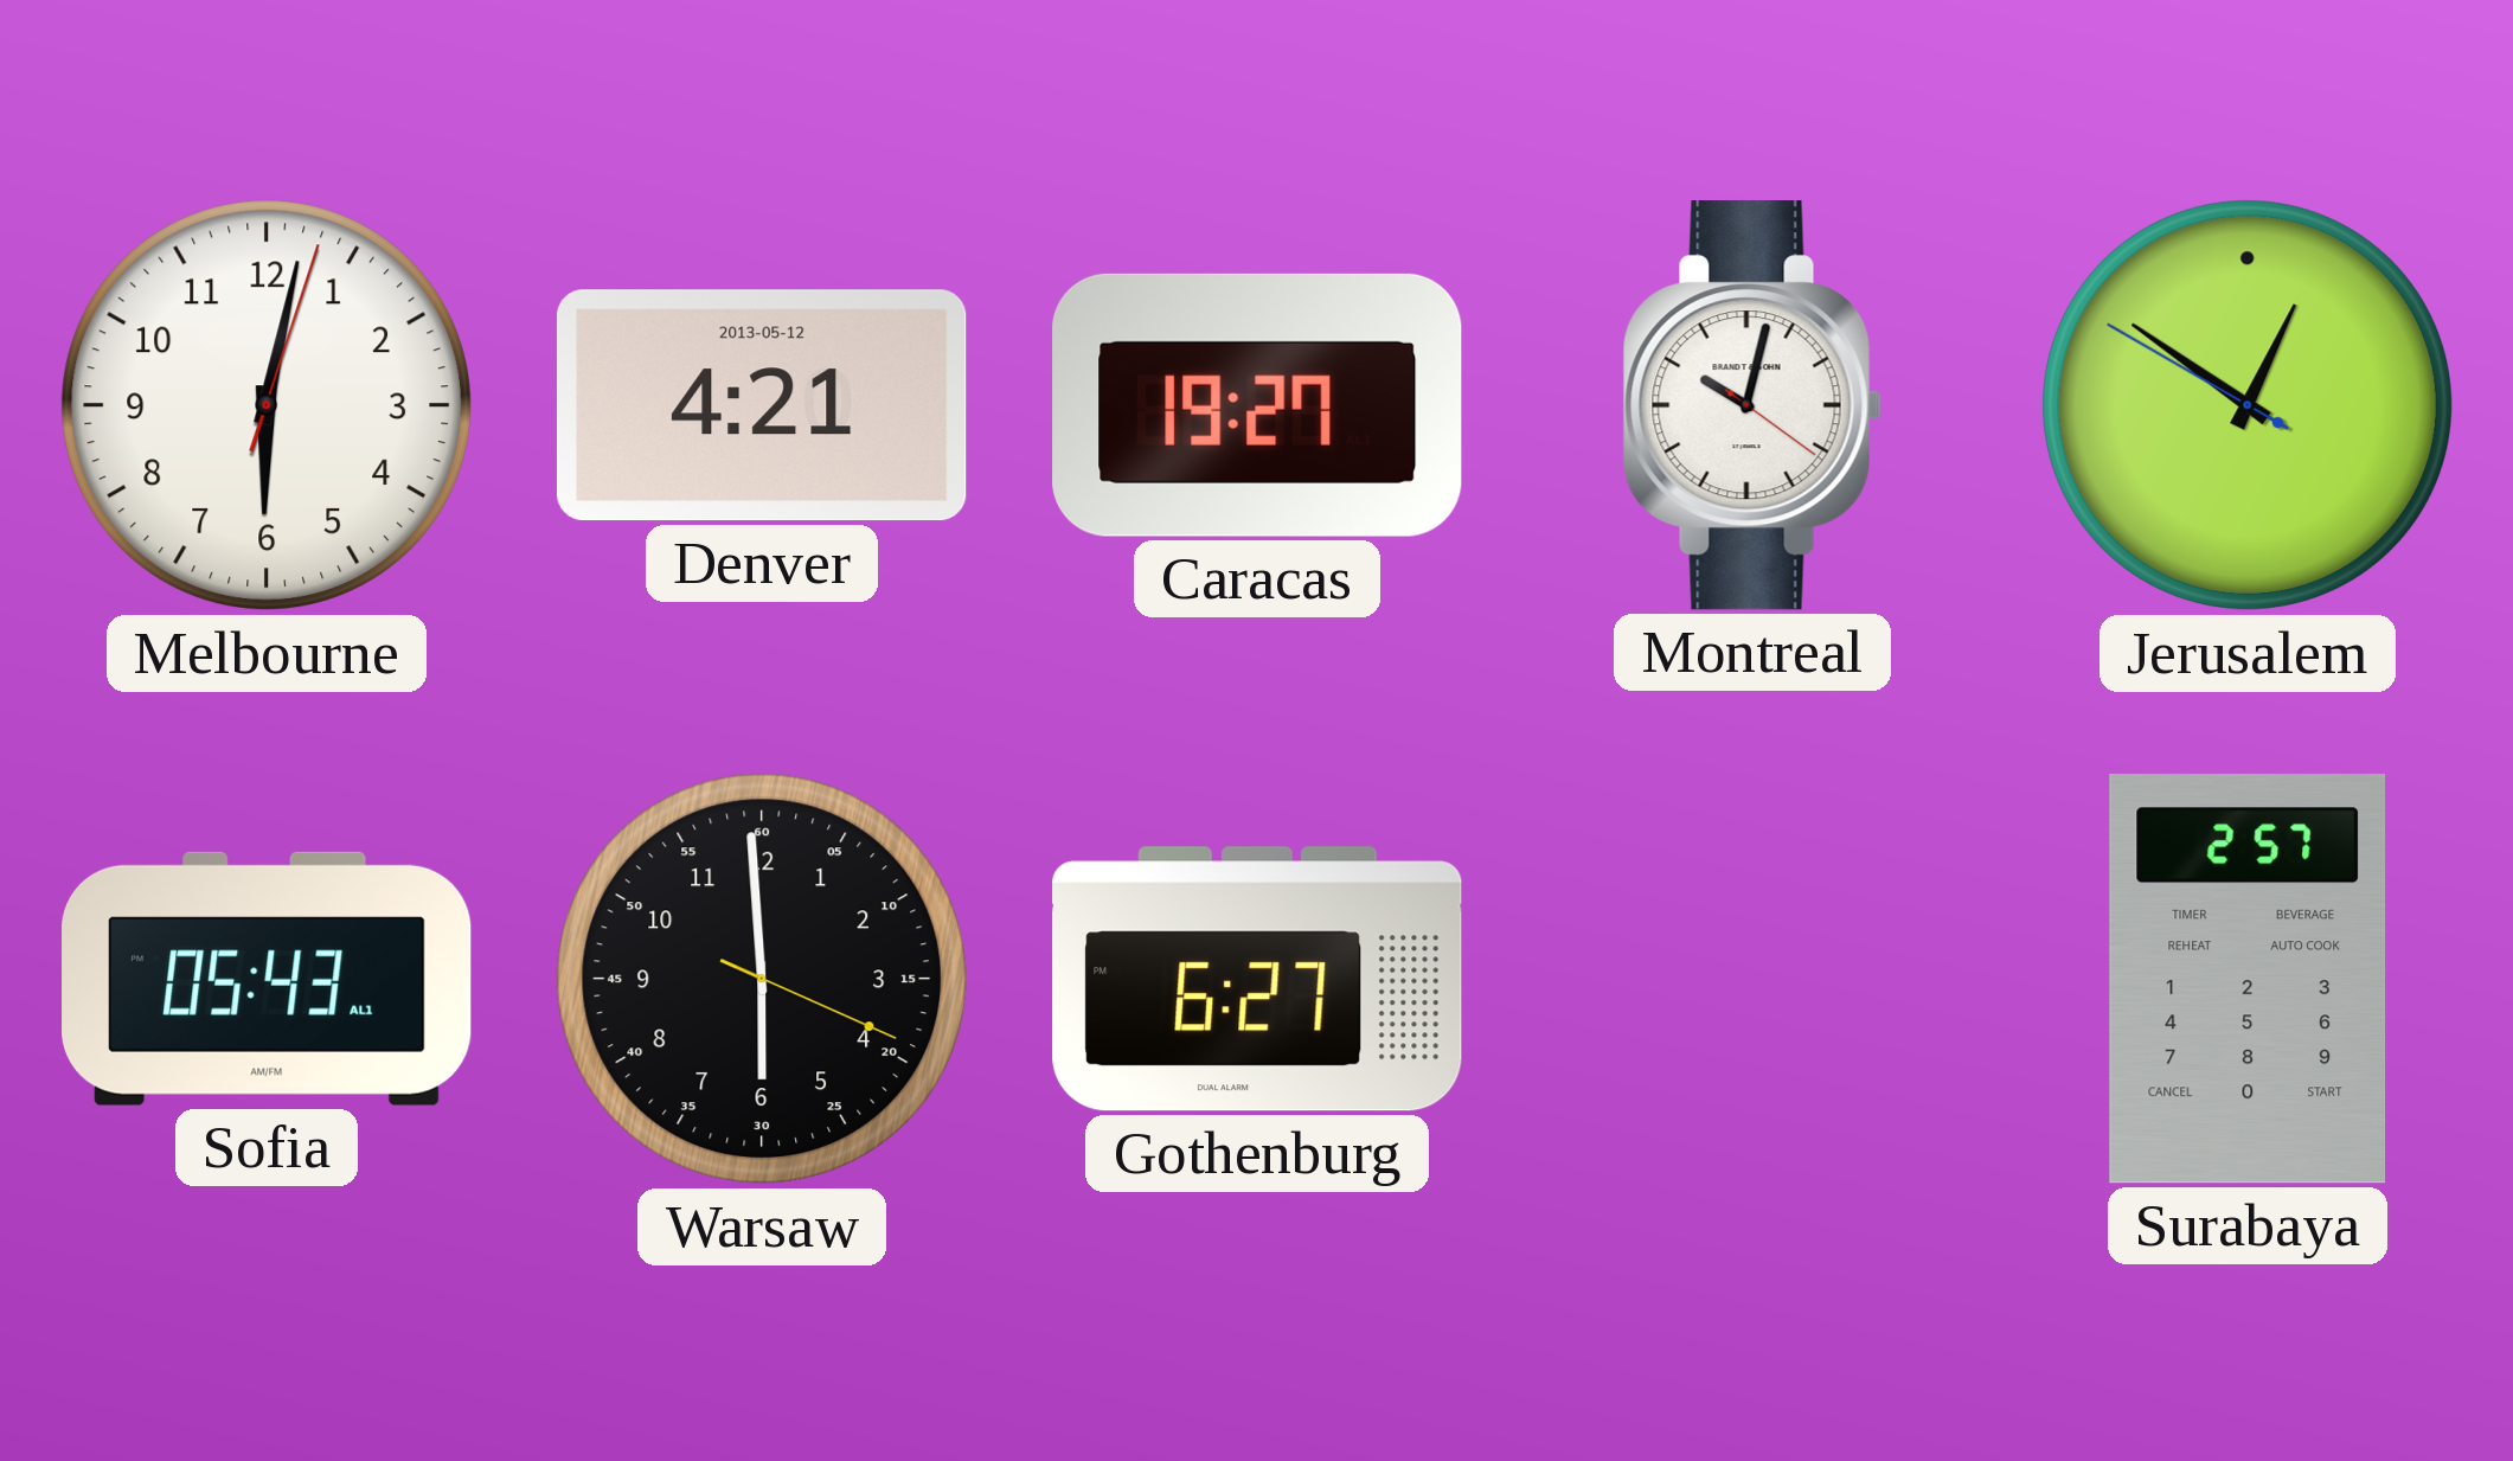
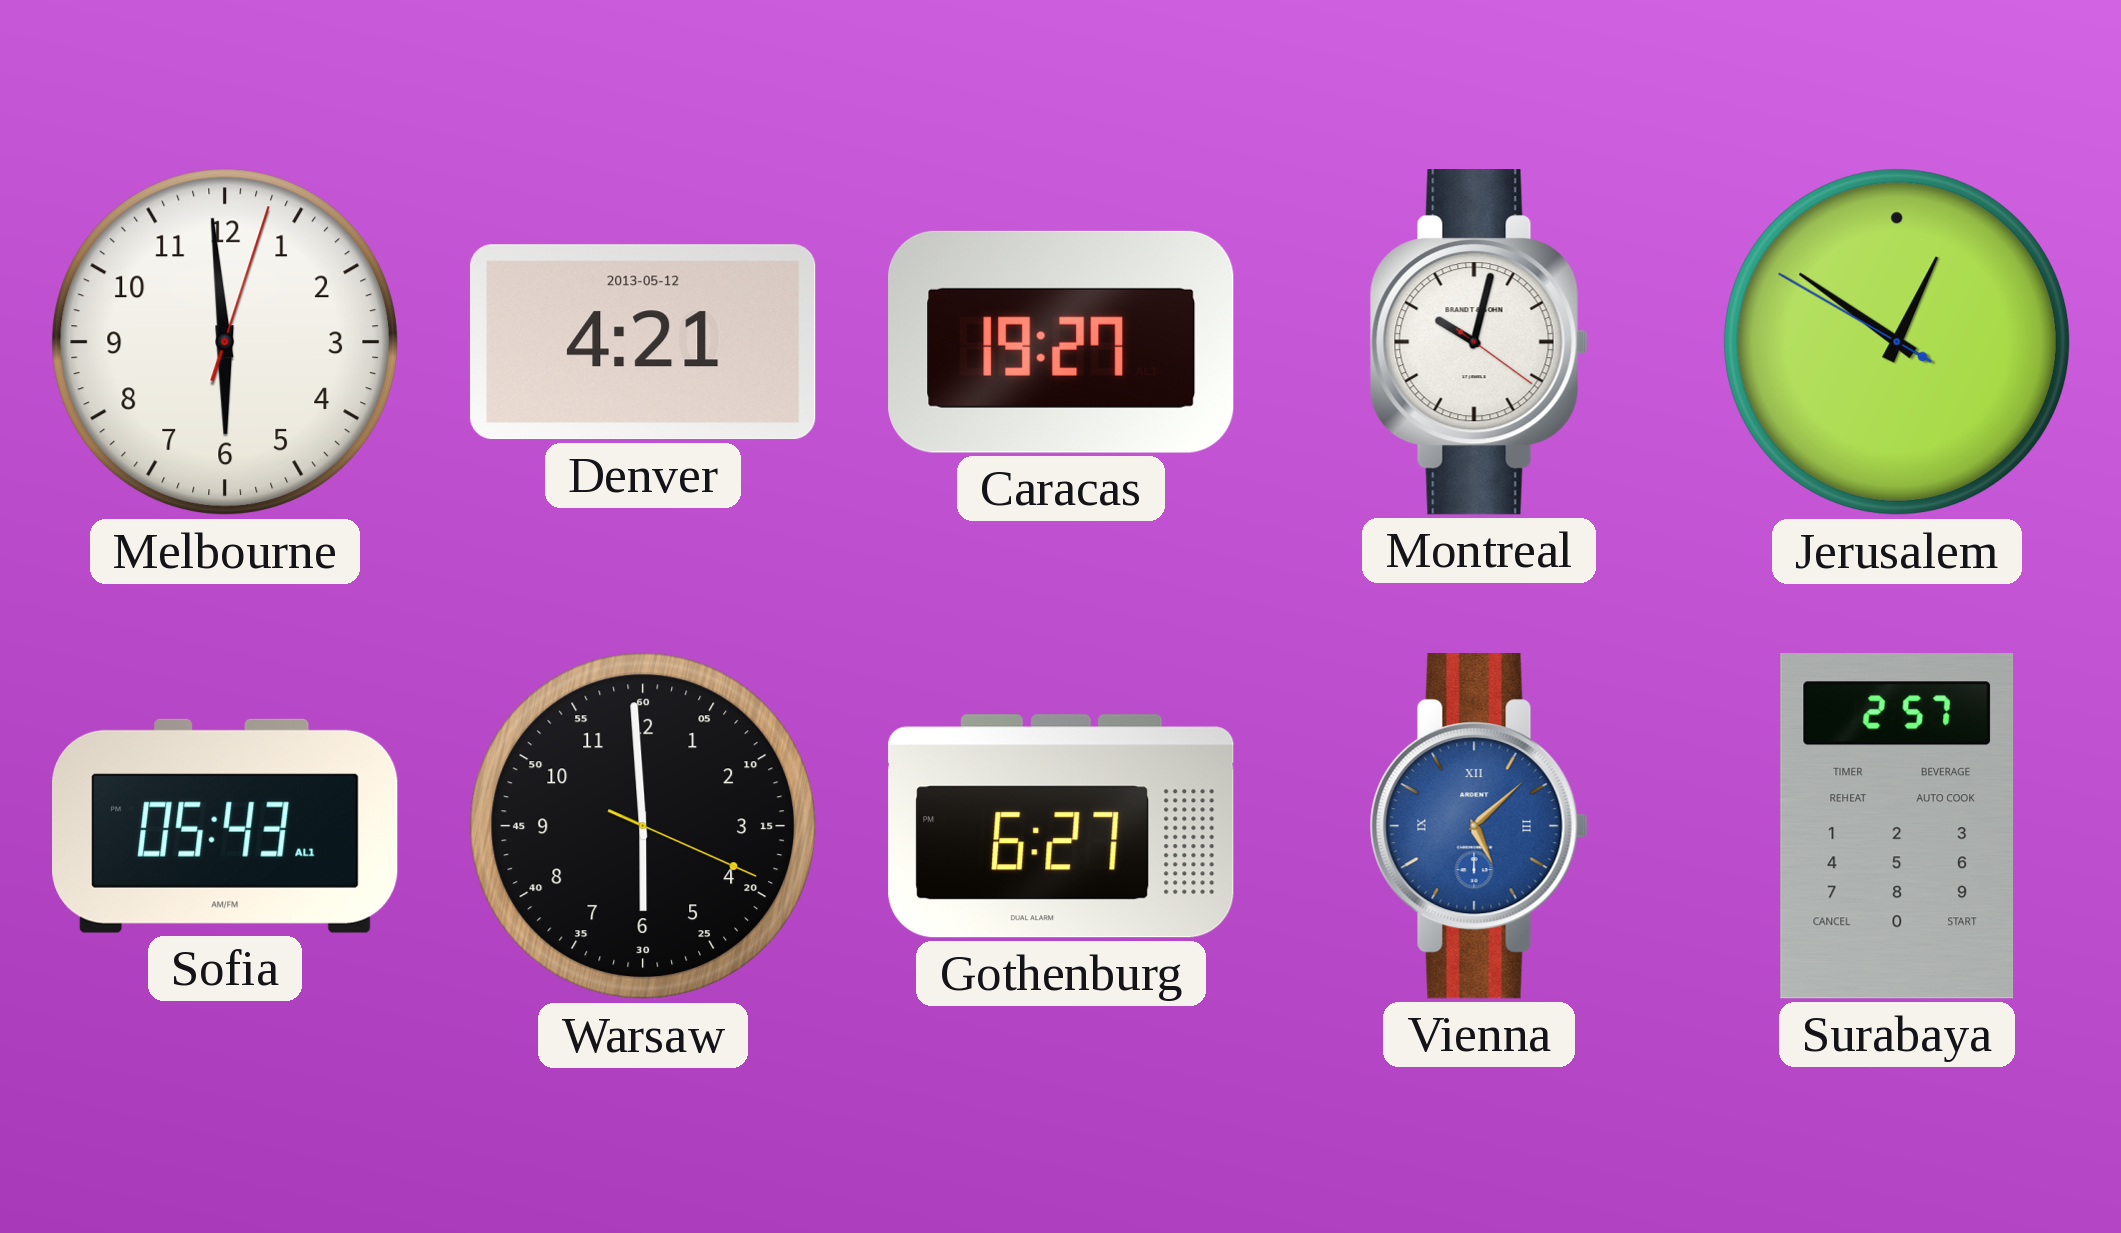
Melbourne: 6:02 -> 5:59 (225, 342)
Vienna: none -> 5:08 (1479, 826)
